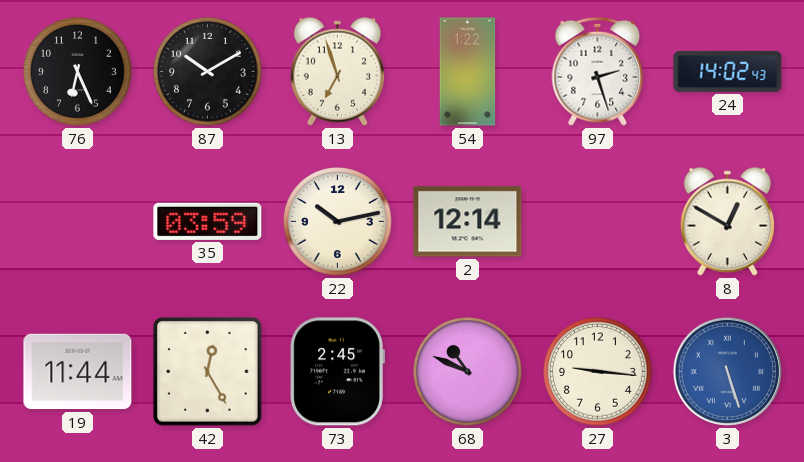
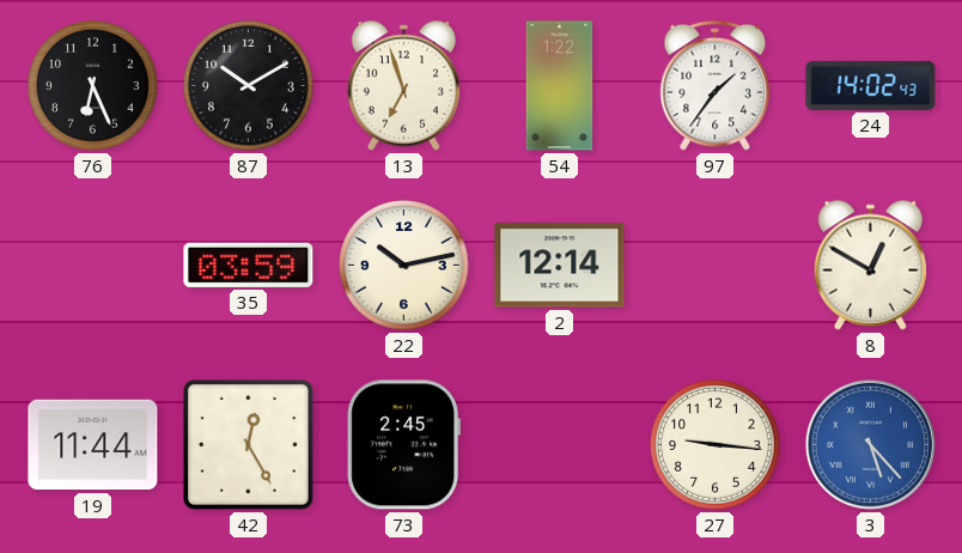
97: 2:27 -> 1:36 (716, 85)
68: 10:49 -> none (468, 372)
3: 5:27 -> 5:23 (870, 444)
